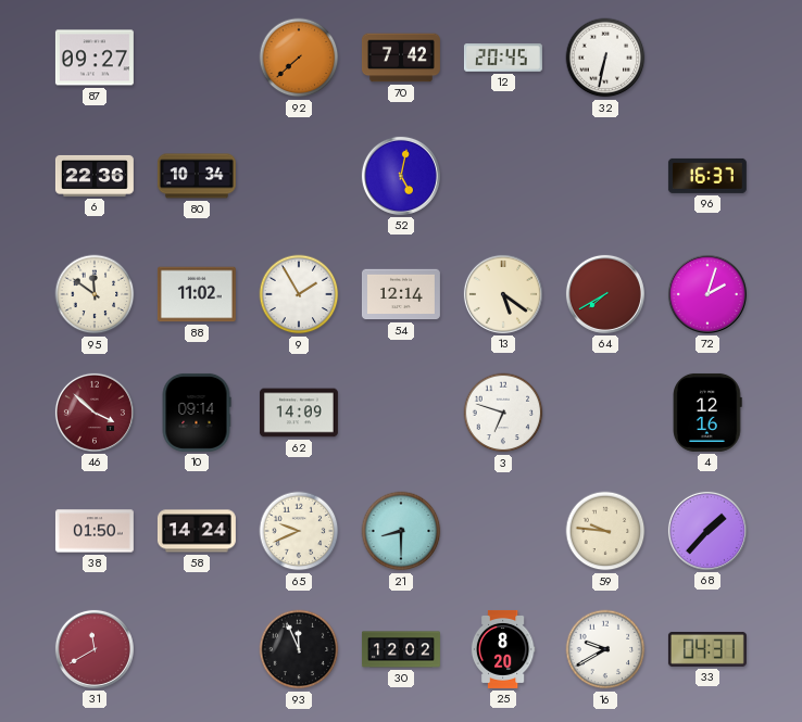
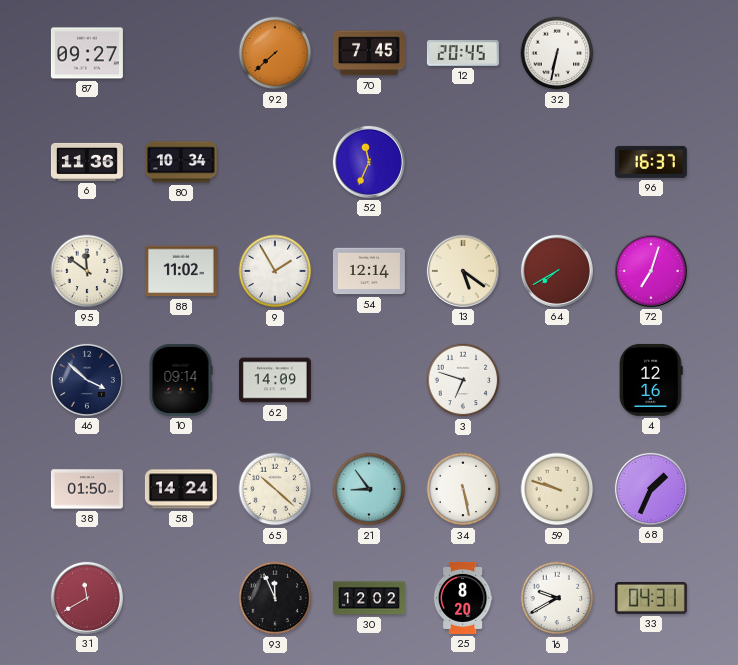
70: 7:42 -> 7:45 (369, 53)
6: 22:36 -> 11:36 (87, 162)
52: 5:02 -> 11:34 (369, 162)
72: 2:03 -> 7:03 (651, 271)
46 dial: burgundy -> navy (87, 380)
65: 9:41 -> 10:22 (275, 489)
21: 8:30 -> 8:54 (369, 489)
34: none -> 5:28 (463, 489)
59: 9:46 -> 9:48 (557, 489)
68: 1:37 -> 1:34 (651, 489)
